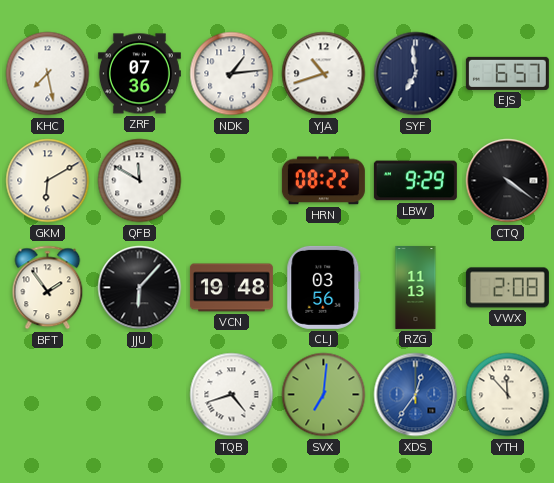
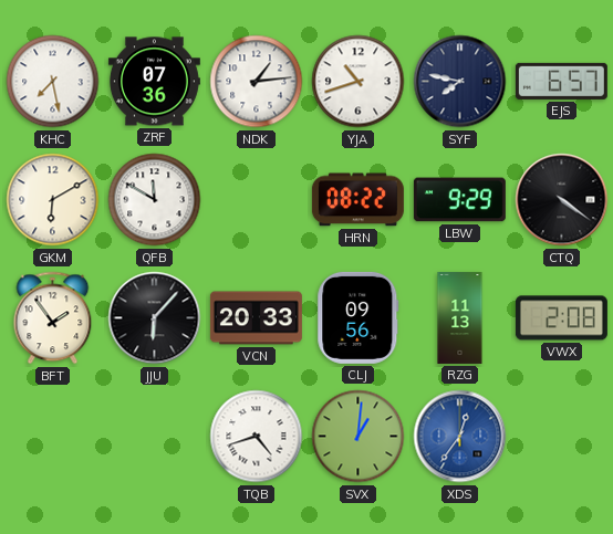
SYF: 6:59 -> 7:47 (460, 82)
VCN: 19:48 -> 20:33 (256, 318)
CLJ: 03:56 -> 09:56 (359, 317)
SVX: 7:01 -> 1:01 (359, 437)
YTH: 11:53 -> none (508, 395)
